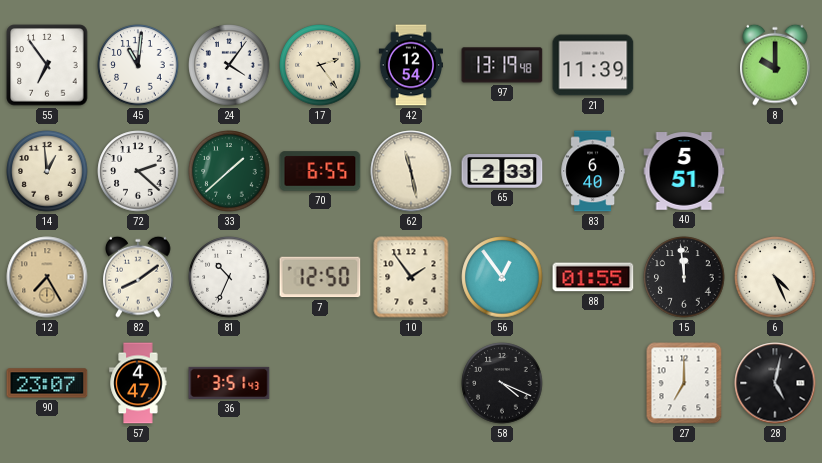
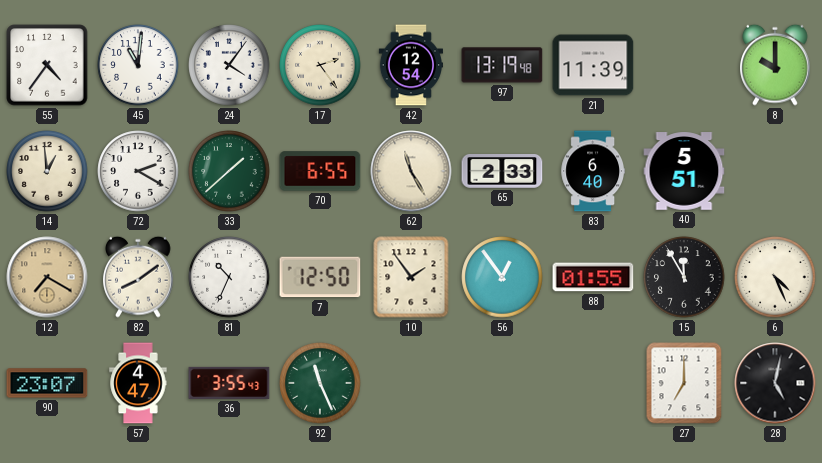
55: 6:54 -> 4:36 (47, 65)
72: 2:22 -> 2:20 (138, 171)
62: 11:28 -> 11:25 (411, 171)
12: 7:25 -> 7:20 (47, 277)
15: 11:59 -> 11:55 (684, 277)
36: 3:51 -> 3:55 (229, 383)
92: none -> 11:26 (320, 383)
58: 4:19 -> none (502, 383)
